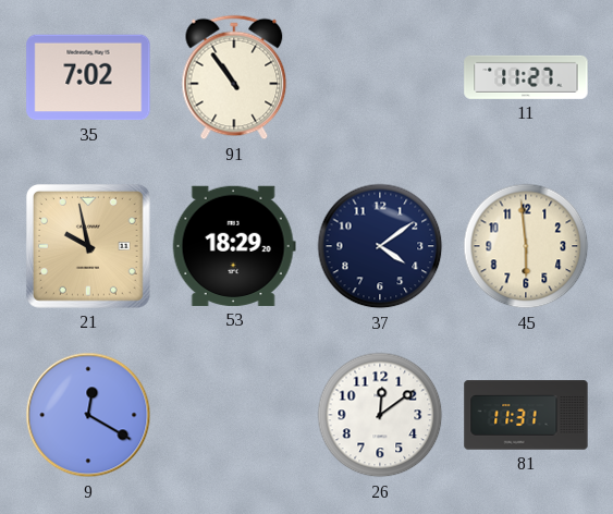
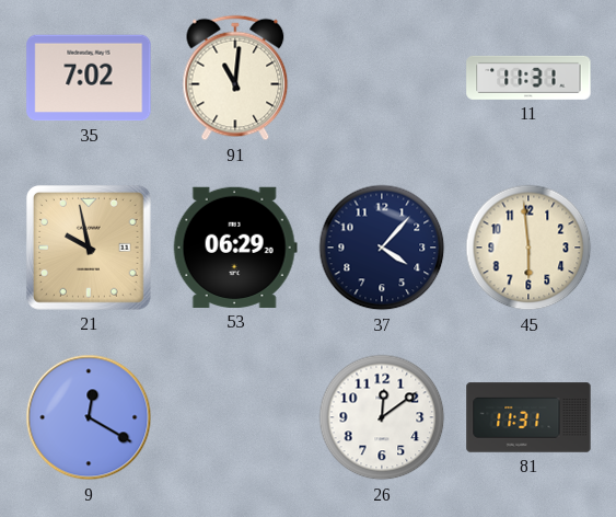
91: 10:54 -> 11:01 (235, 78)
11: 11:27 -> 11:31 (528, 78)
53: 18:29 -> 06:29 (235, 248)
37: 4:09 -> 4:07 (382, 248)
